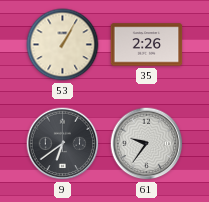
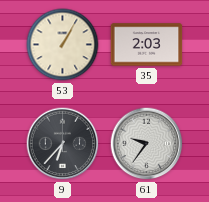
35: 2:26 -> 2:03 (147, 45)
9: 6:39 -> 6:37 (63, 144)
